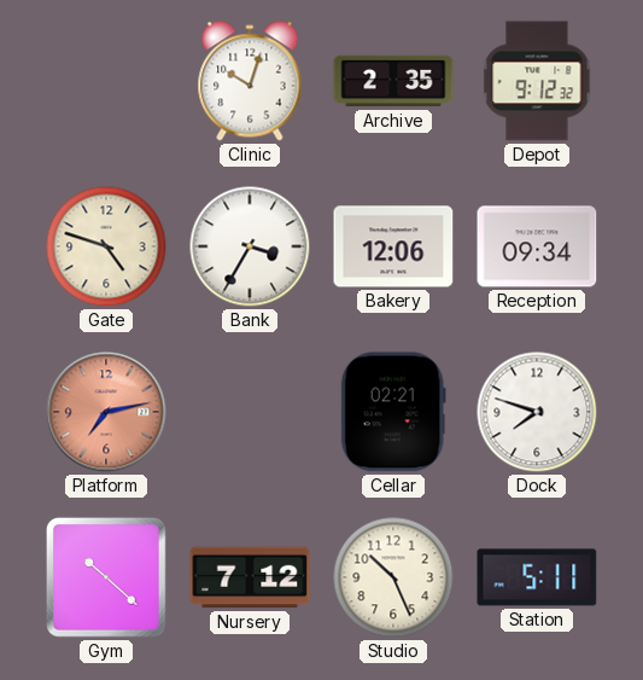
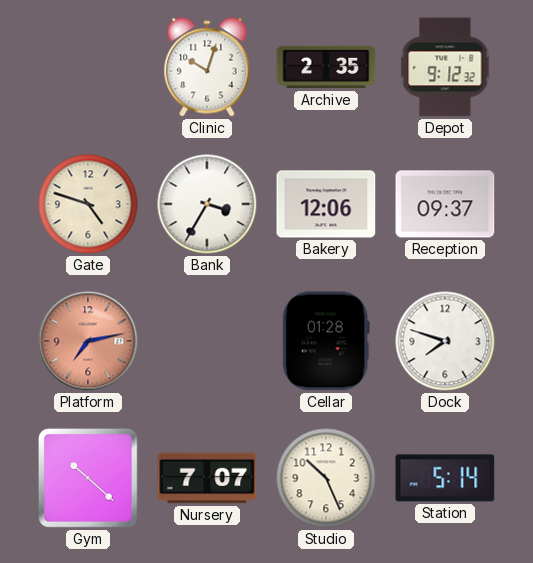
Reception: 09:34 -> 09:37 (445, 204)
Cellar: 02:21 -> 01:28 (326, 341)
Nursery: 7:12 -> 7:07 (207, 478)
Station: 5:11 -> 5:14 (445, 478)
